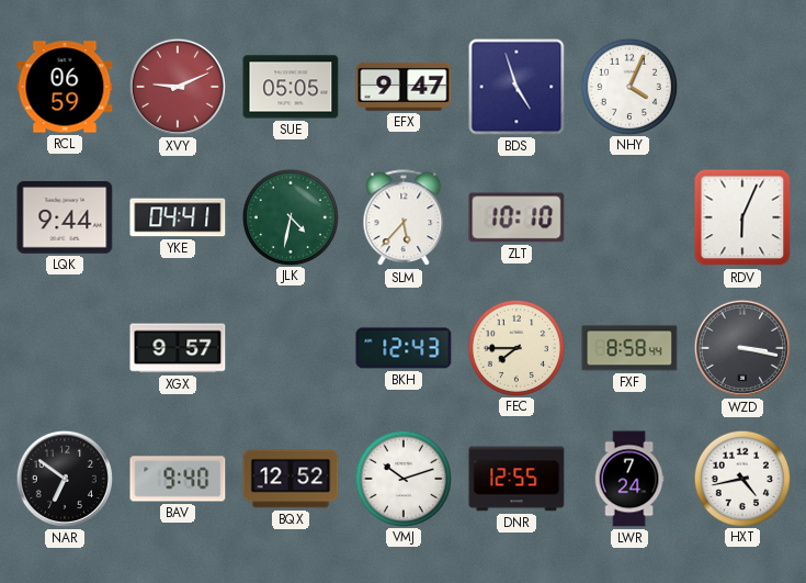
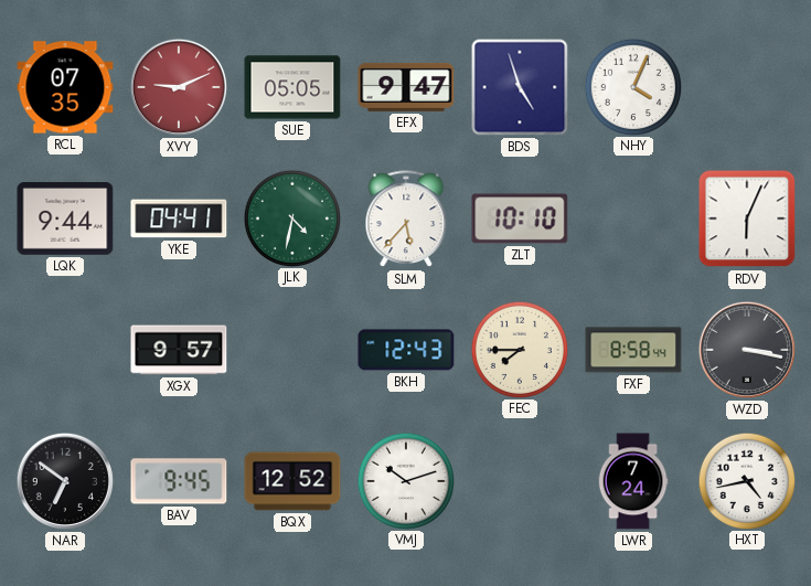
RCL: 06:59 -> 07:35 (65, 87)
BAV: 9:40 -> 9:45 (179, 481)
DNR: 12:55 -> none (516, 479)
